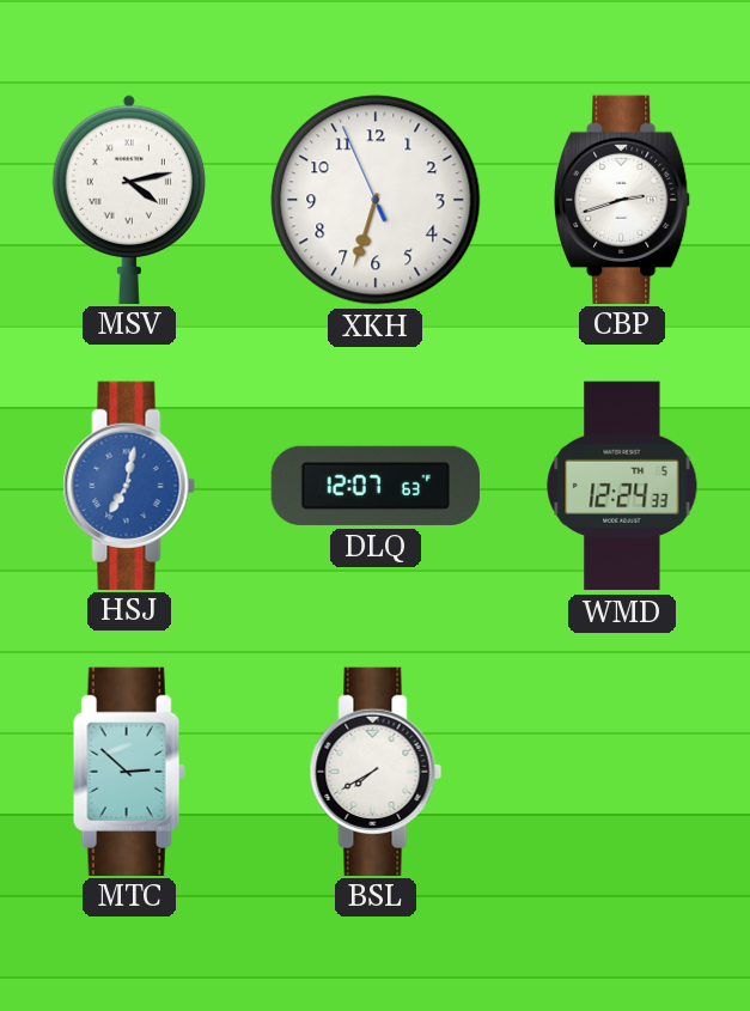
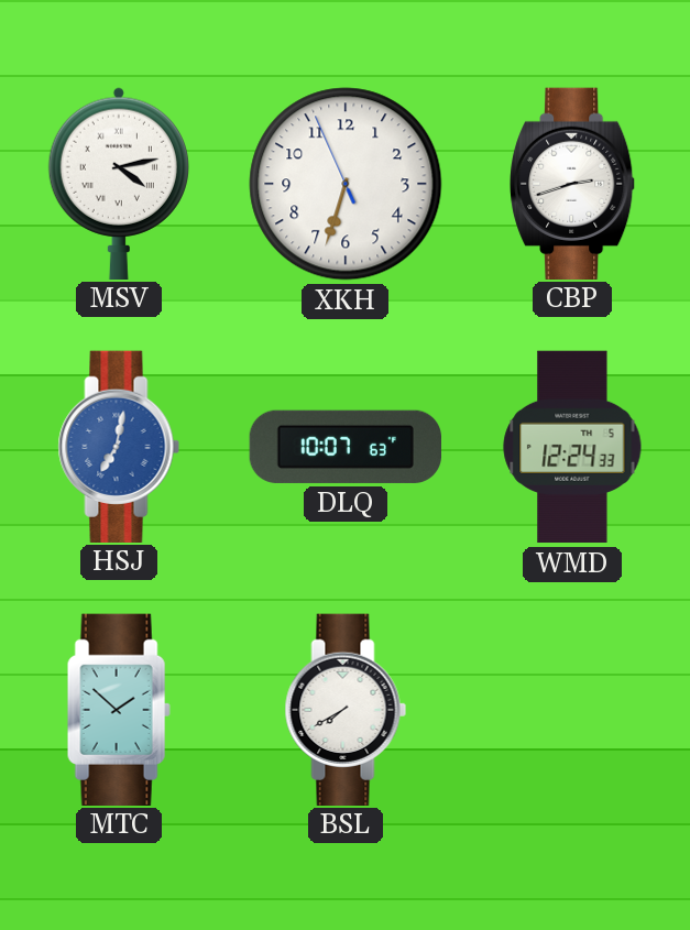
DLQ: 12:07 -> 10:07 (344, 447)
MTC: 2:52 -> 1:52 (119, 709)
